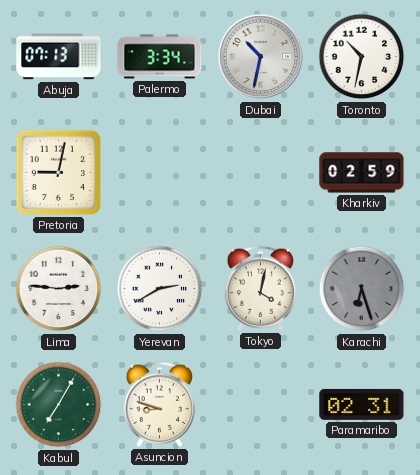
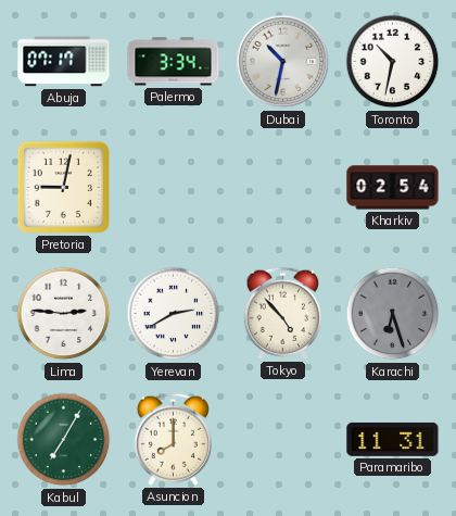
Abuja: 07:13 -> 07:17 (64, 62)
Kharkiv: 02:59 -> 02:54 (393, 188)
Tokyo: 4:02 -> 4:53 (282, 313)
Asuncion: 8:48 -> 8:00 (173, 439)
Paramaribo: 02:31 -> 11:31 (393, 439)
